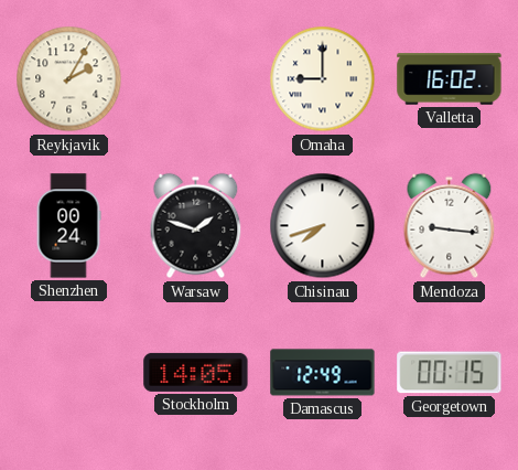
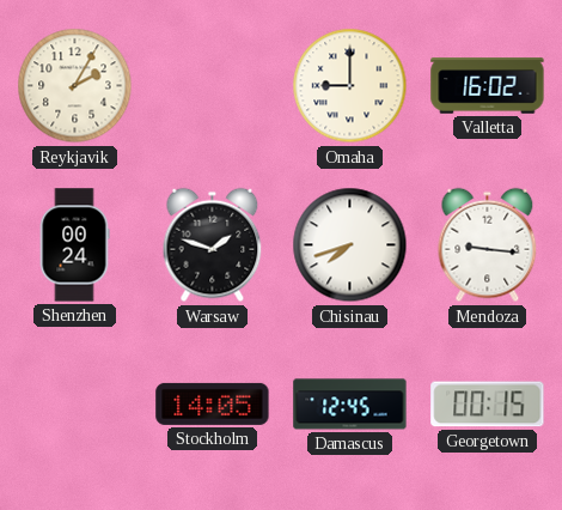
Damascus: 12:49 -> 12:45 (350, 405)
